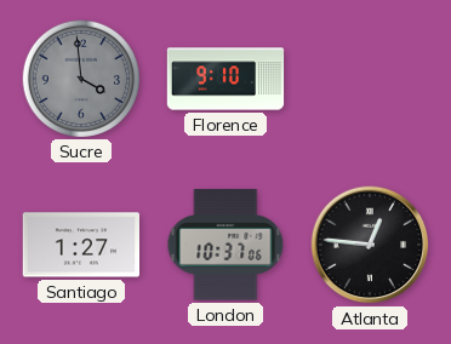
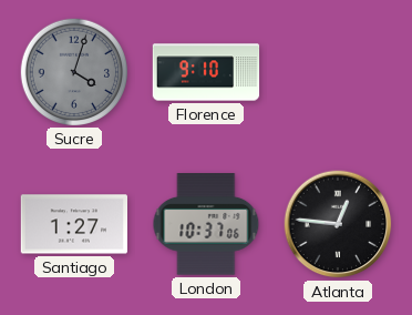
Sucre: 3:59 -> 4:03 (73, 71)
